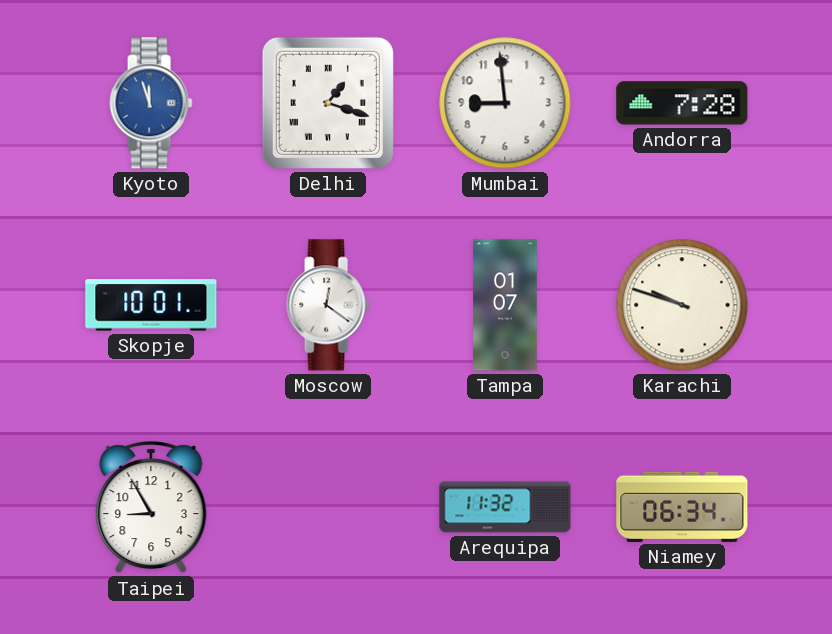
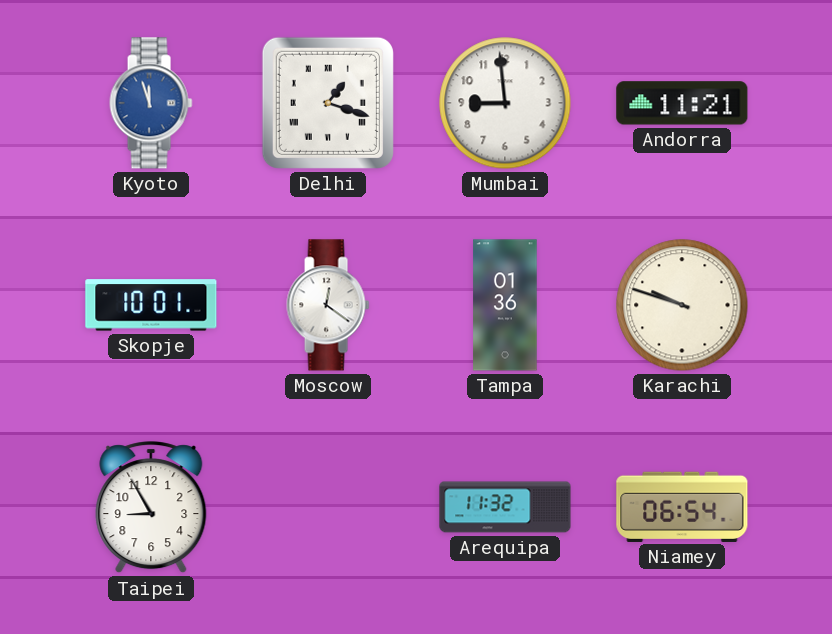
Andorra: 7:28 -> 11:21 (682, 103)
Tampa: 01:07 -> 01:36 (505, 305)
Niamey: 06:34 -> 06:54 (682, 507)
